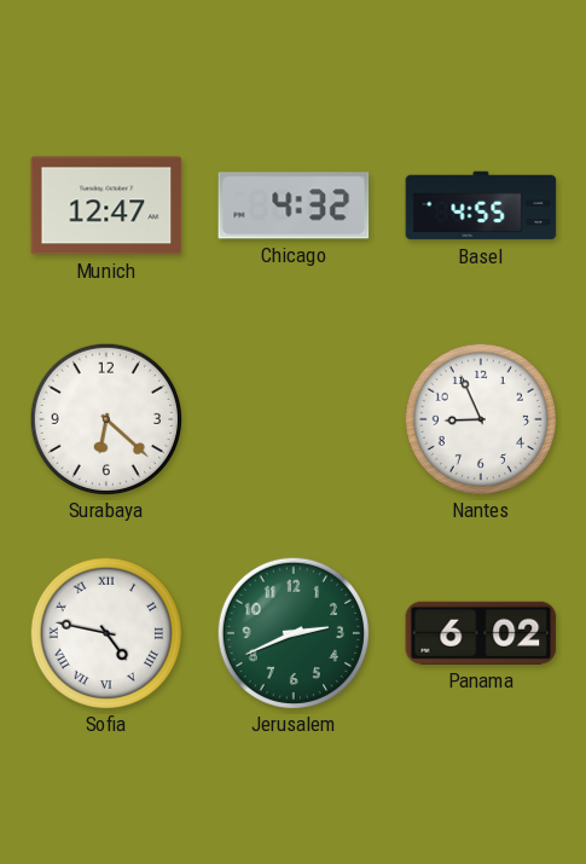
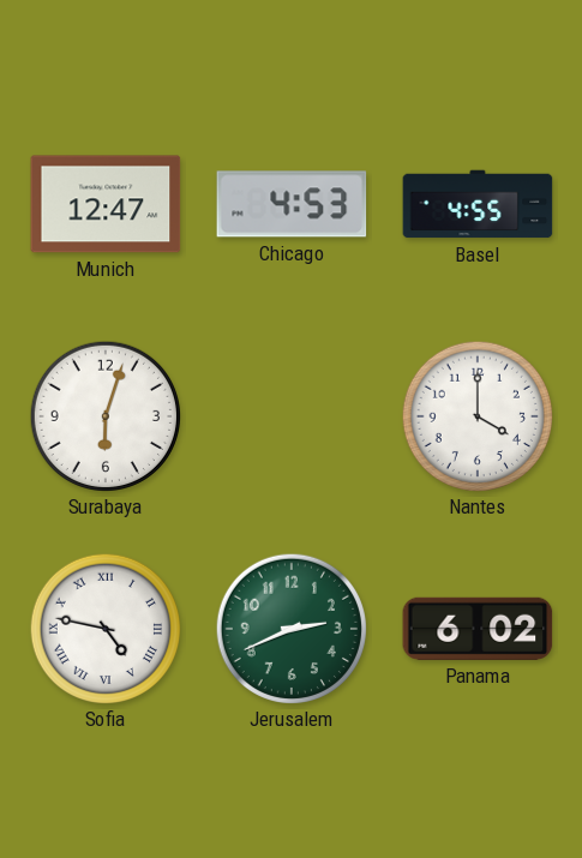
Chicago: 4:32 -> 4:53 (292, 204)
Surabaya: 6:22 -> 6:03 (104, 415)
Nantes: 8:56 -> 4:00 (476, 415)
